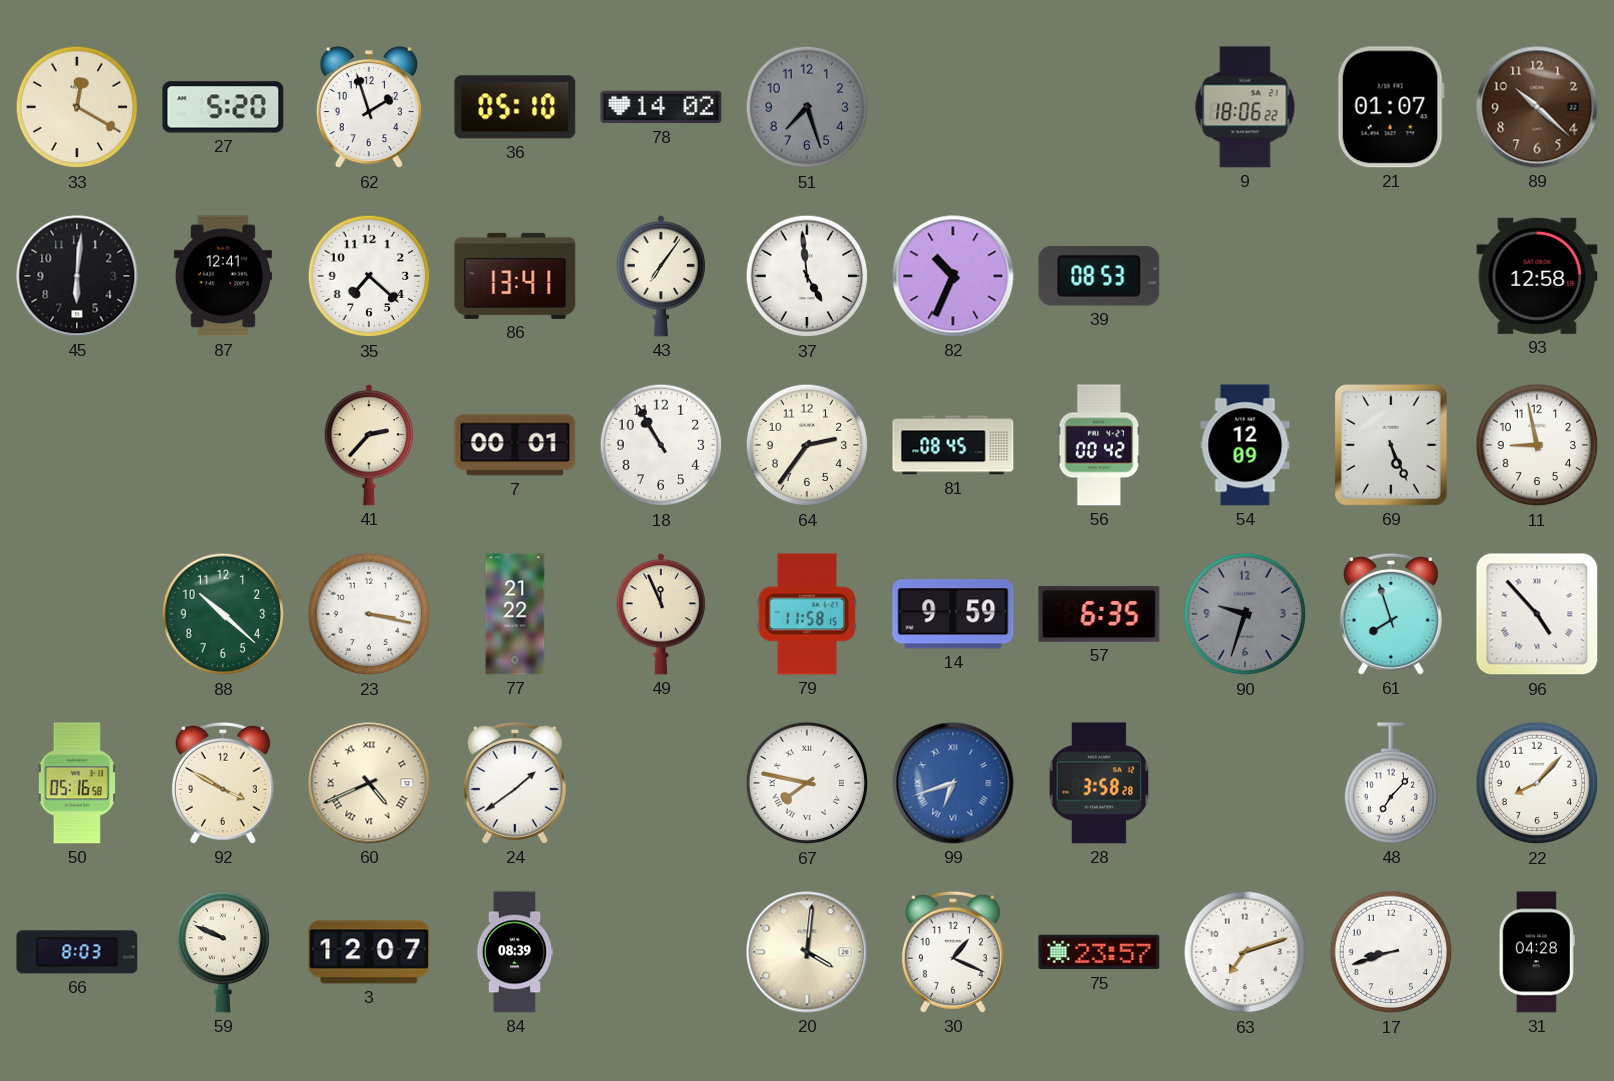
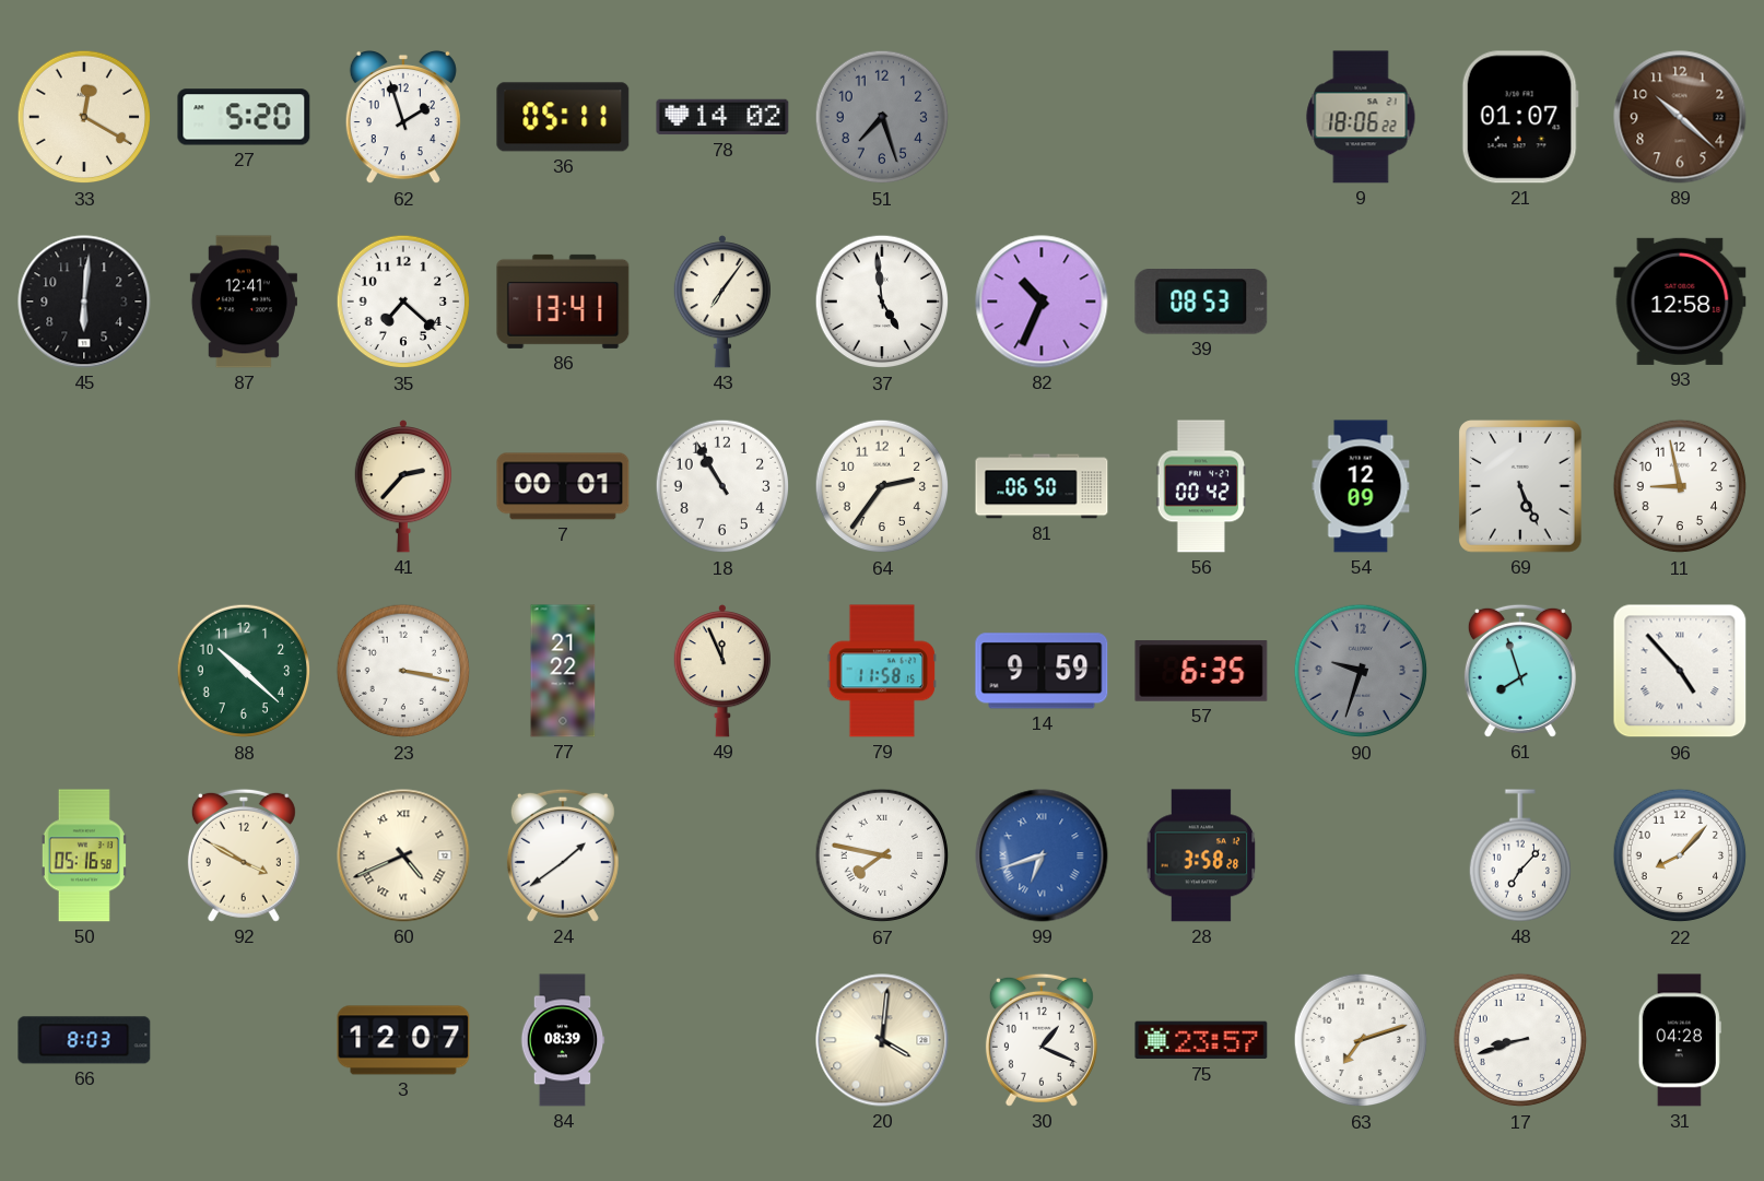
36: 05:10 -> 05:11 (563, 117)
81: 08:45 -> 06:50 (1042, 486)
59: 9:49 -> none (222, 952)
